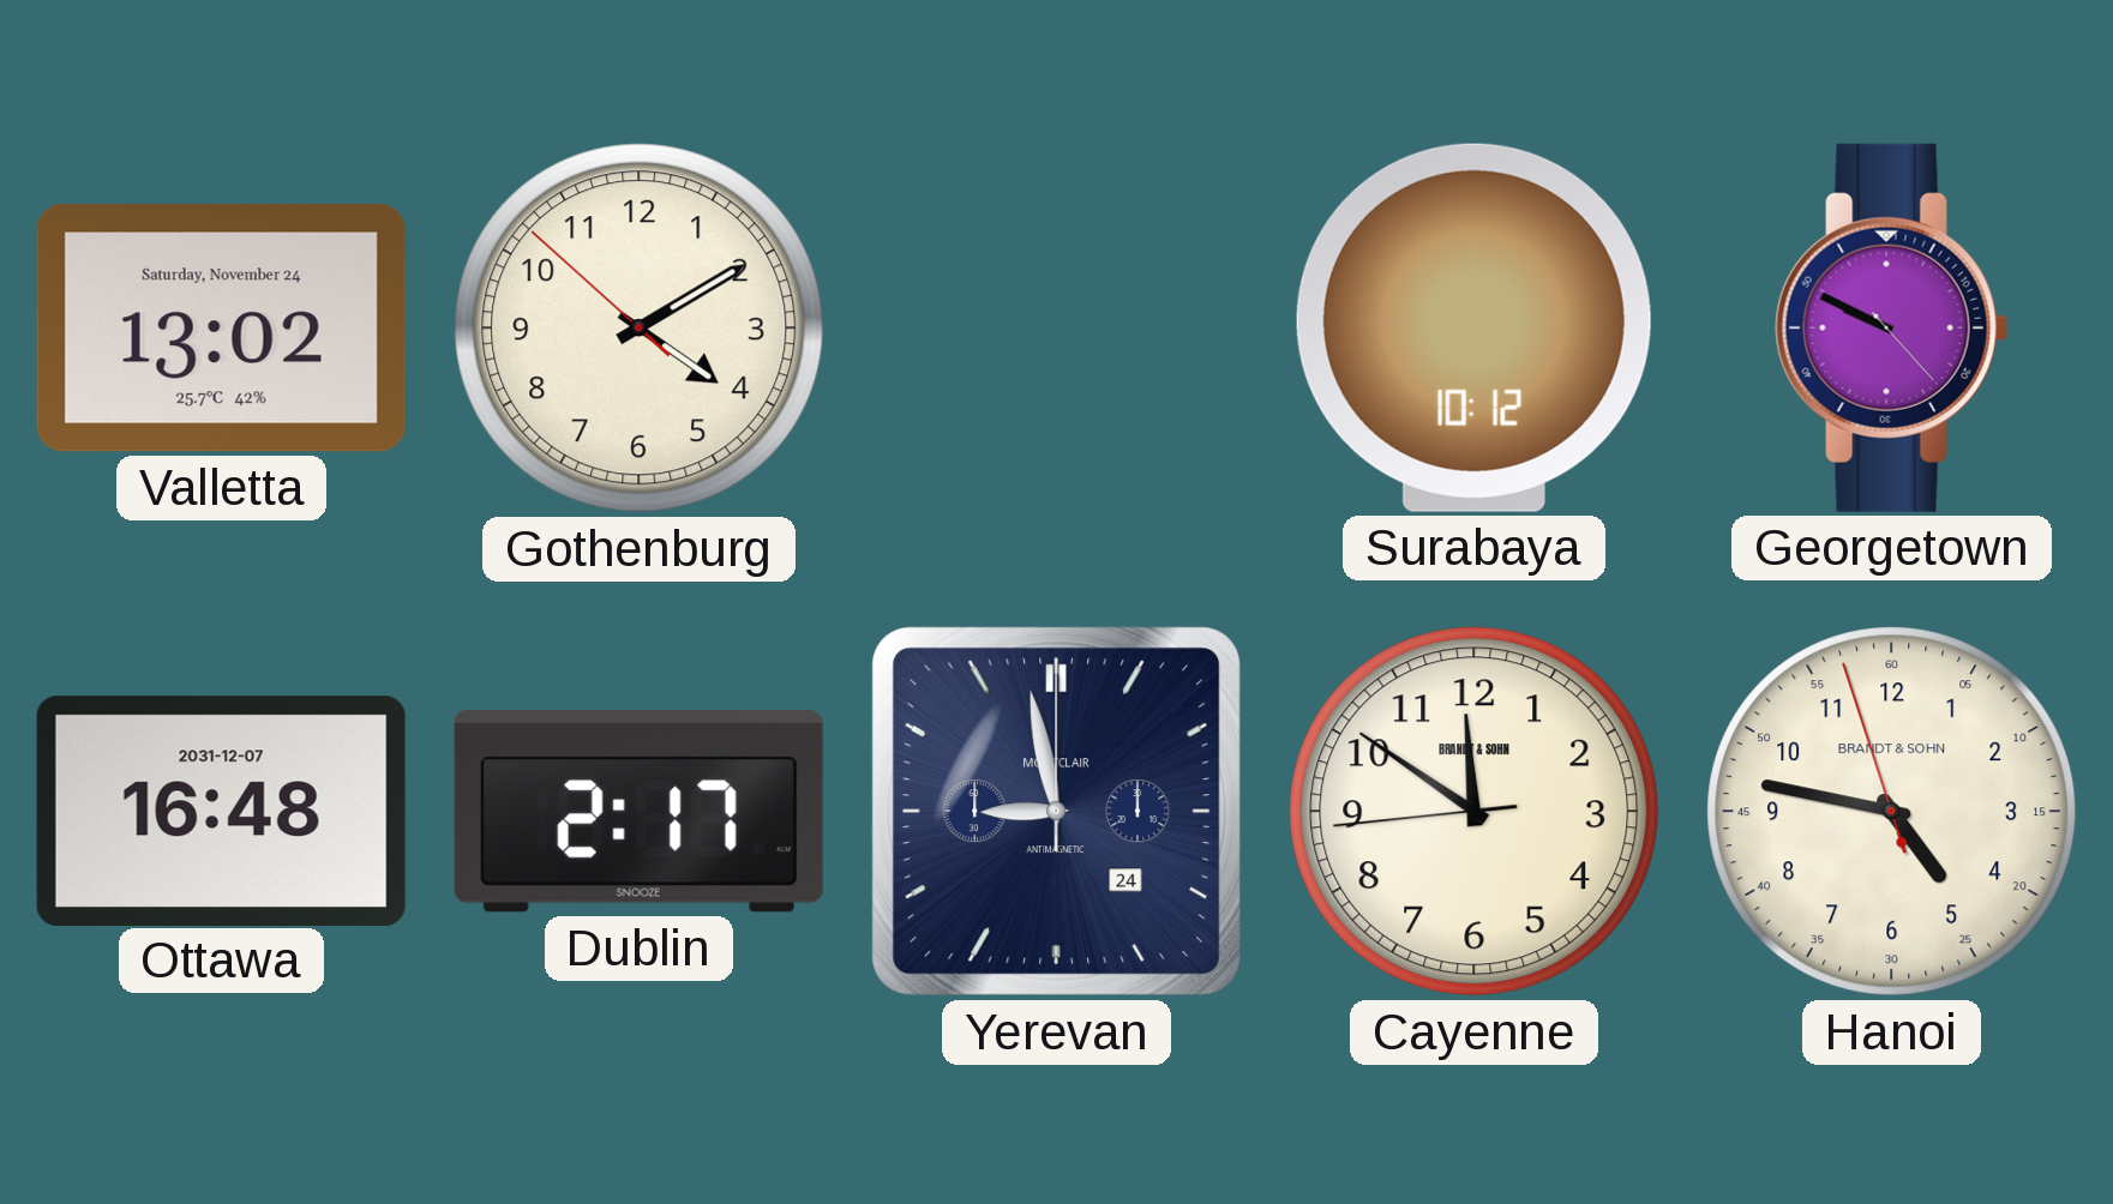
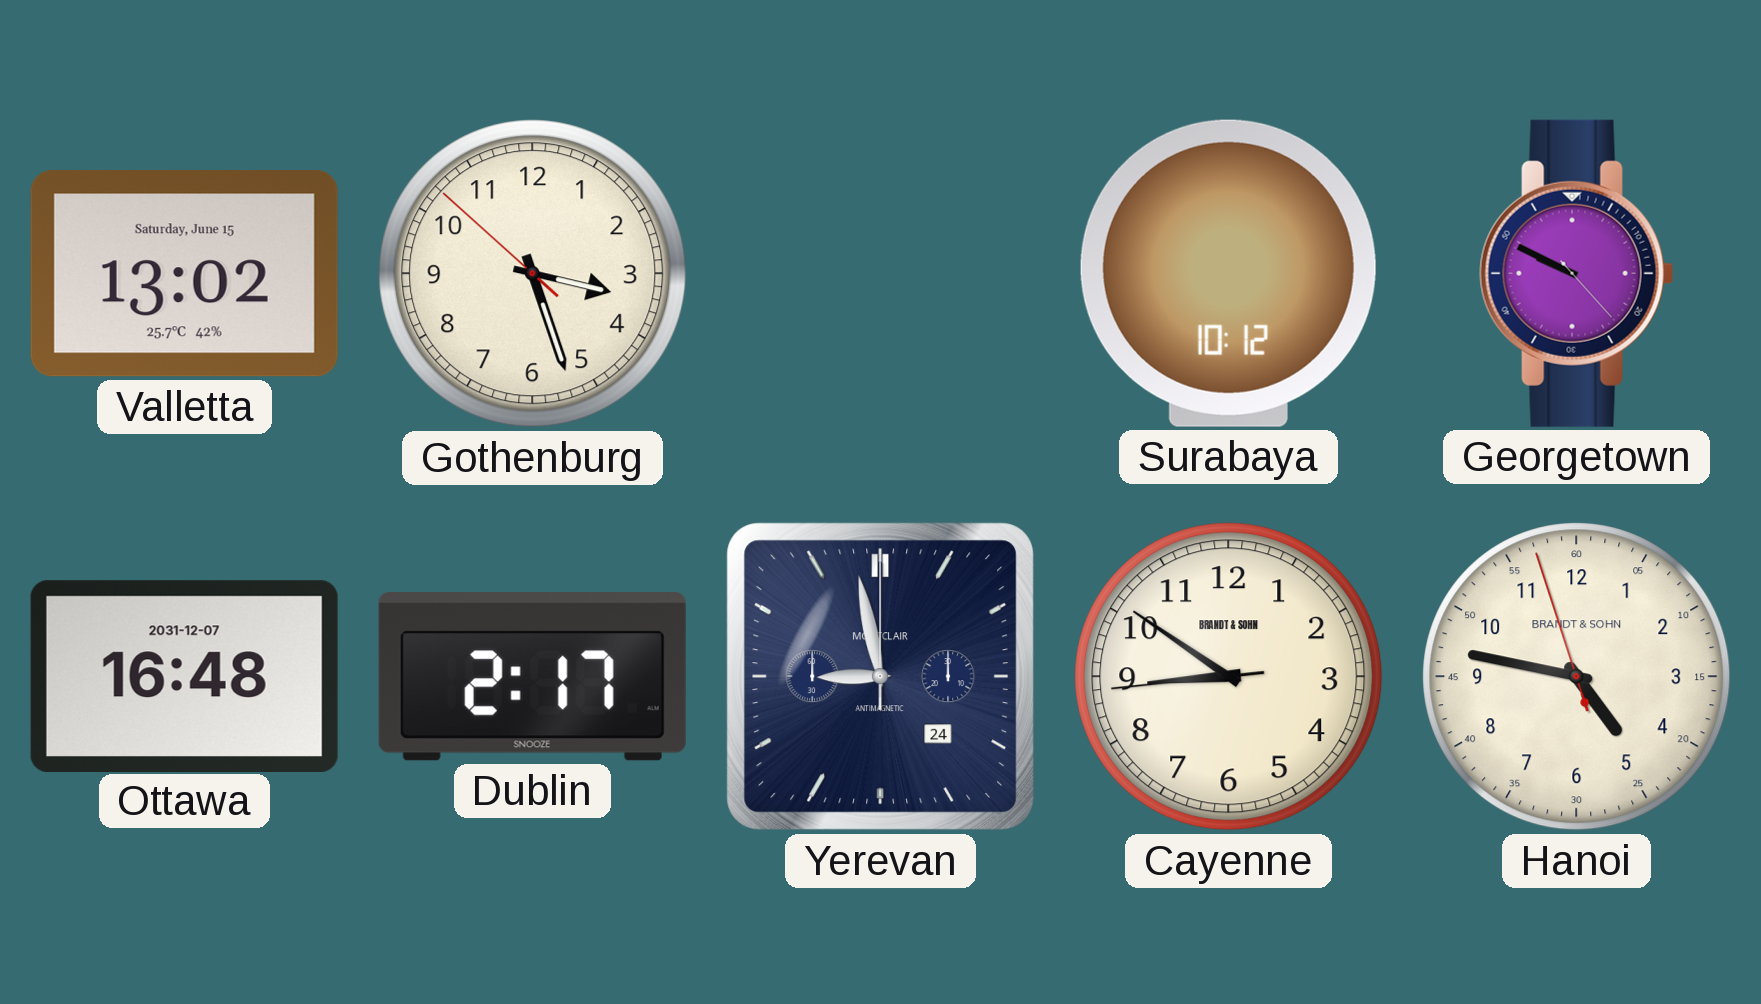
Valletta date: Saturday, November 24 -> Saturday, June 15 (184, 274)
Gothenburg: 4:09 -> 3:26 (533, 274)
Cayenne: 11:50 -> 8:50 (1229, 677)
